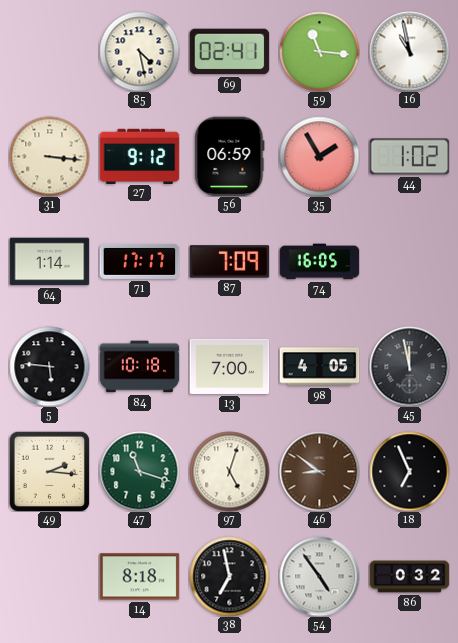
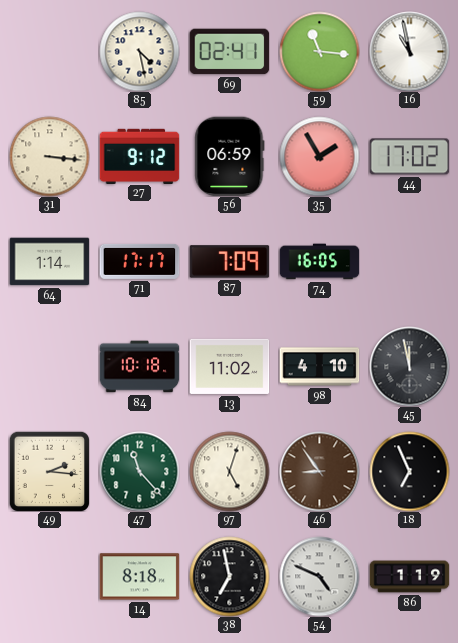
44: 1:02 -> 17:02 (409, 157)
5: 5:46 -> none (49, 366)
13: 7:00 -> 11:02 (229, 366)
98: 4:05 -> 4:10 (319, 367)
47: 11:18 -> 11:23 (139, 471)
46: 8:51 -> 8:54 (319, 471)
54: 4:54 -> 4:49 (319, 576)
86: 0:32 -> 1:19 (409, 577)
